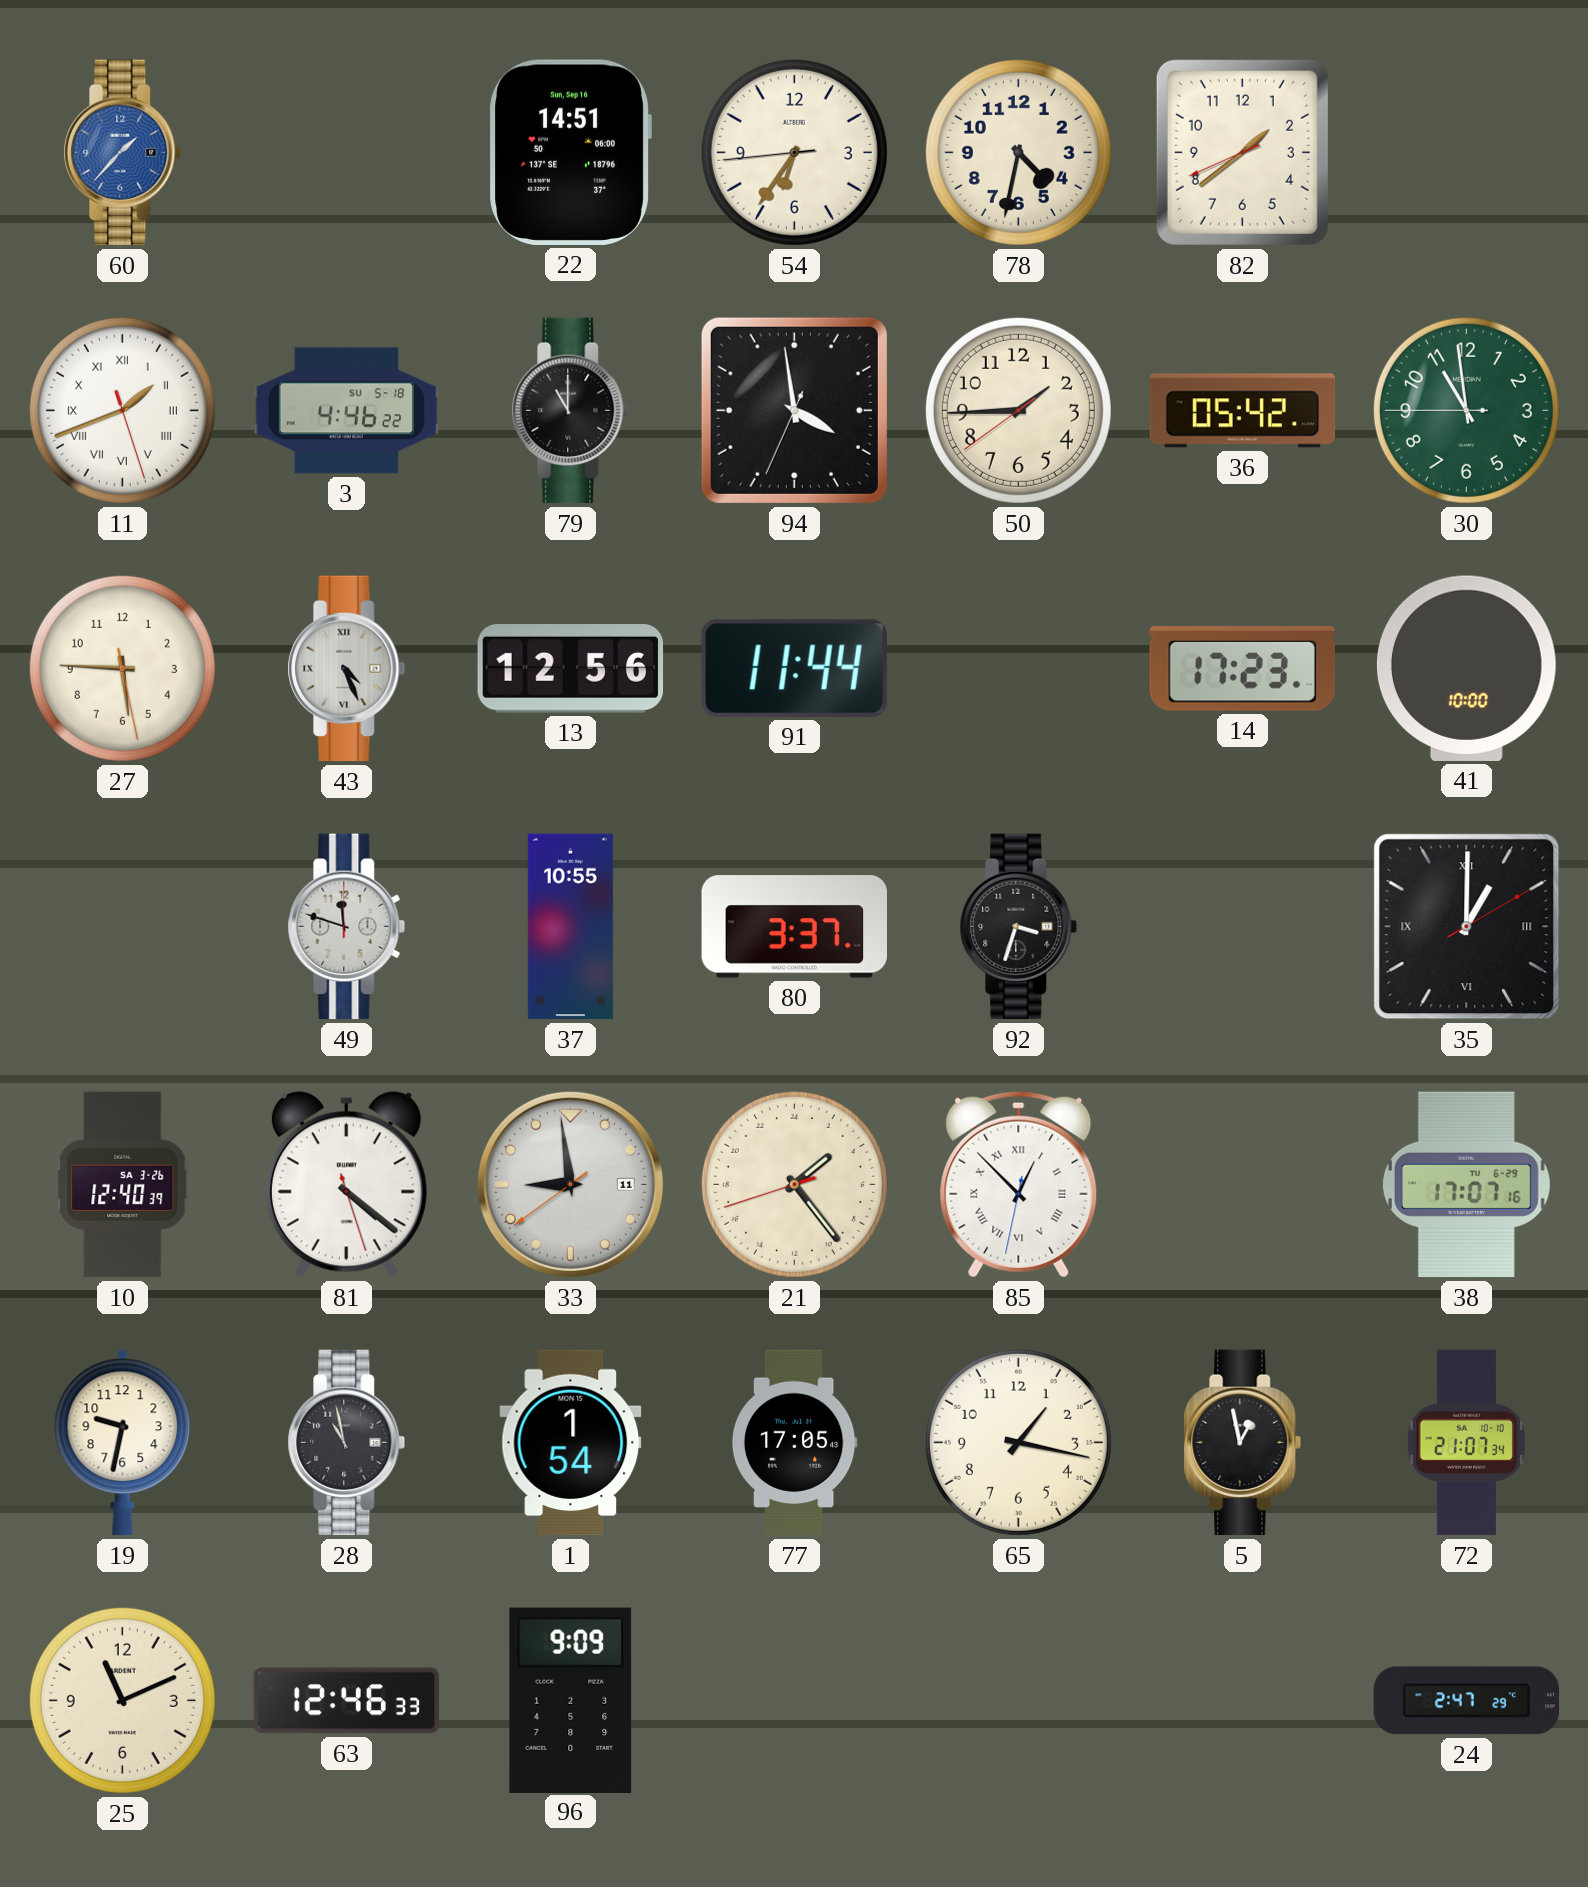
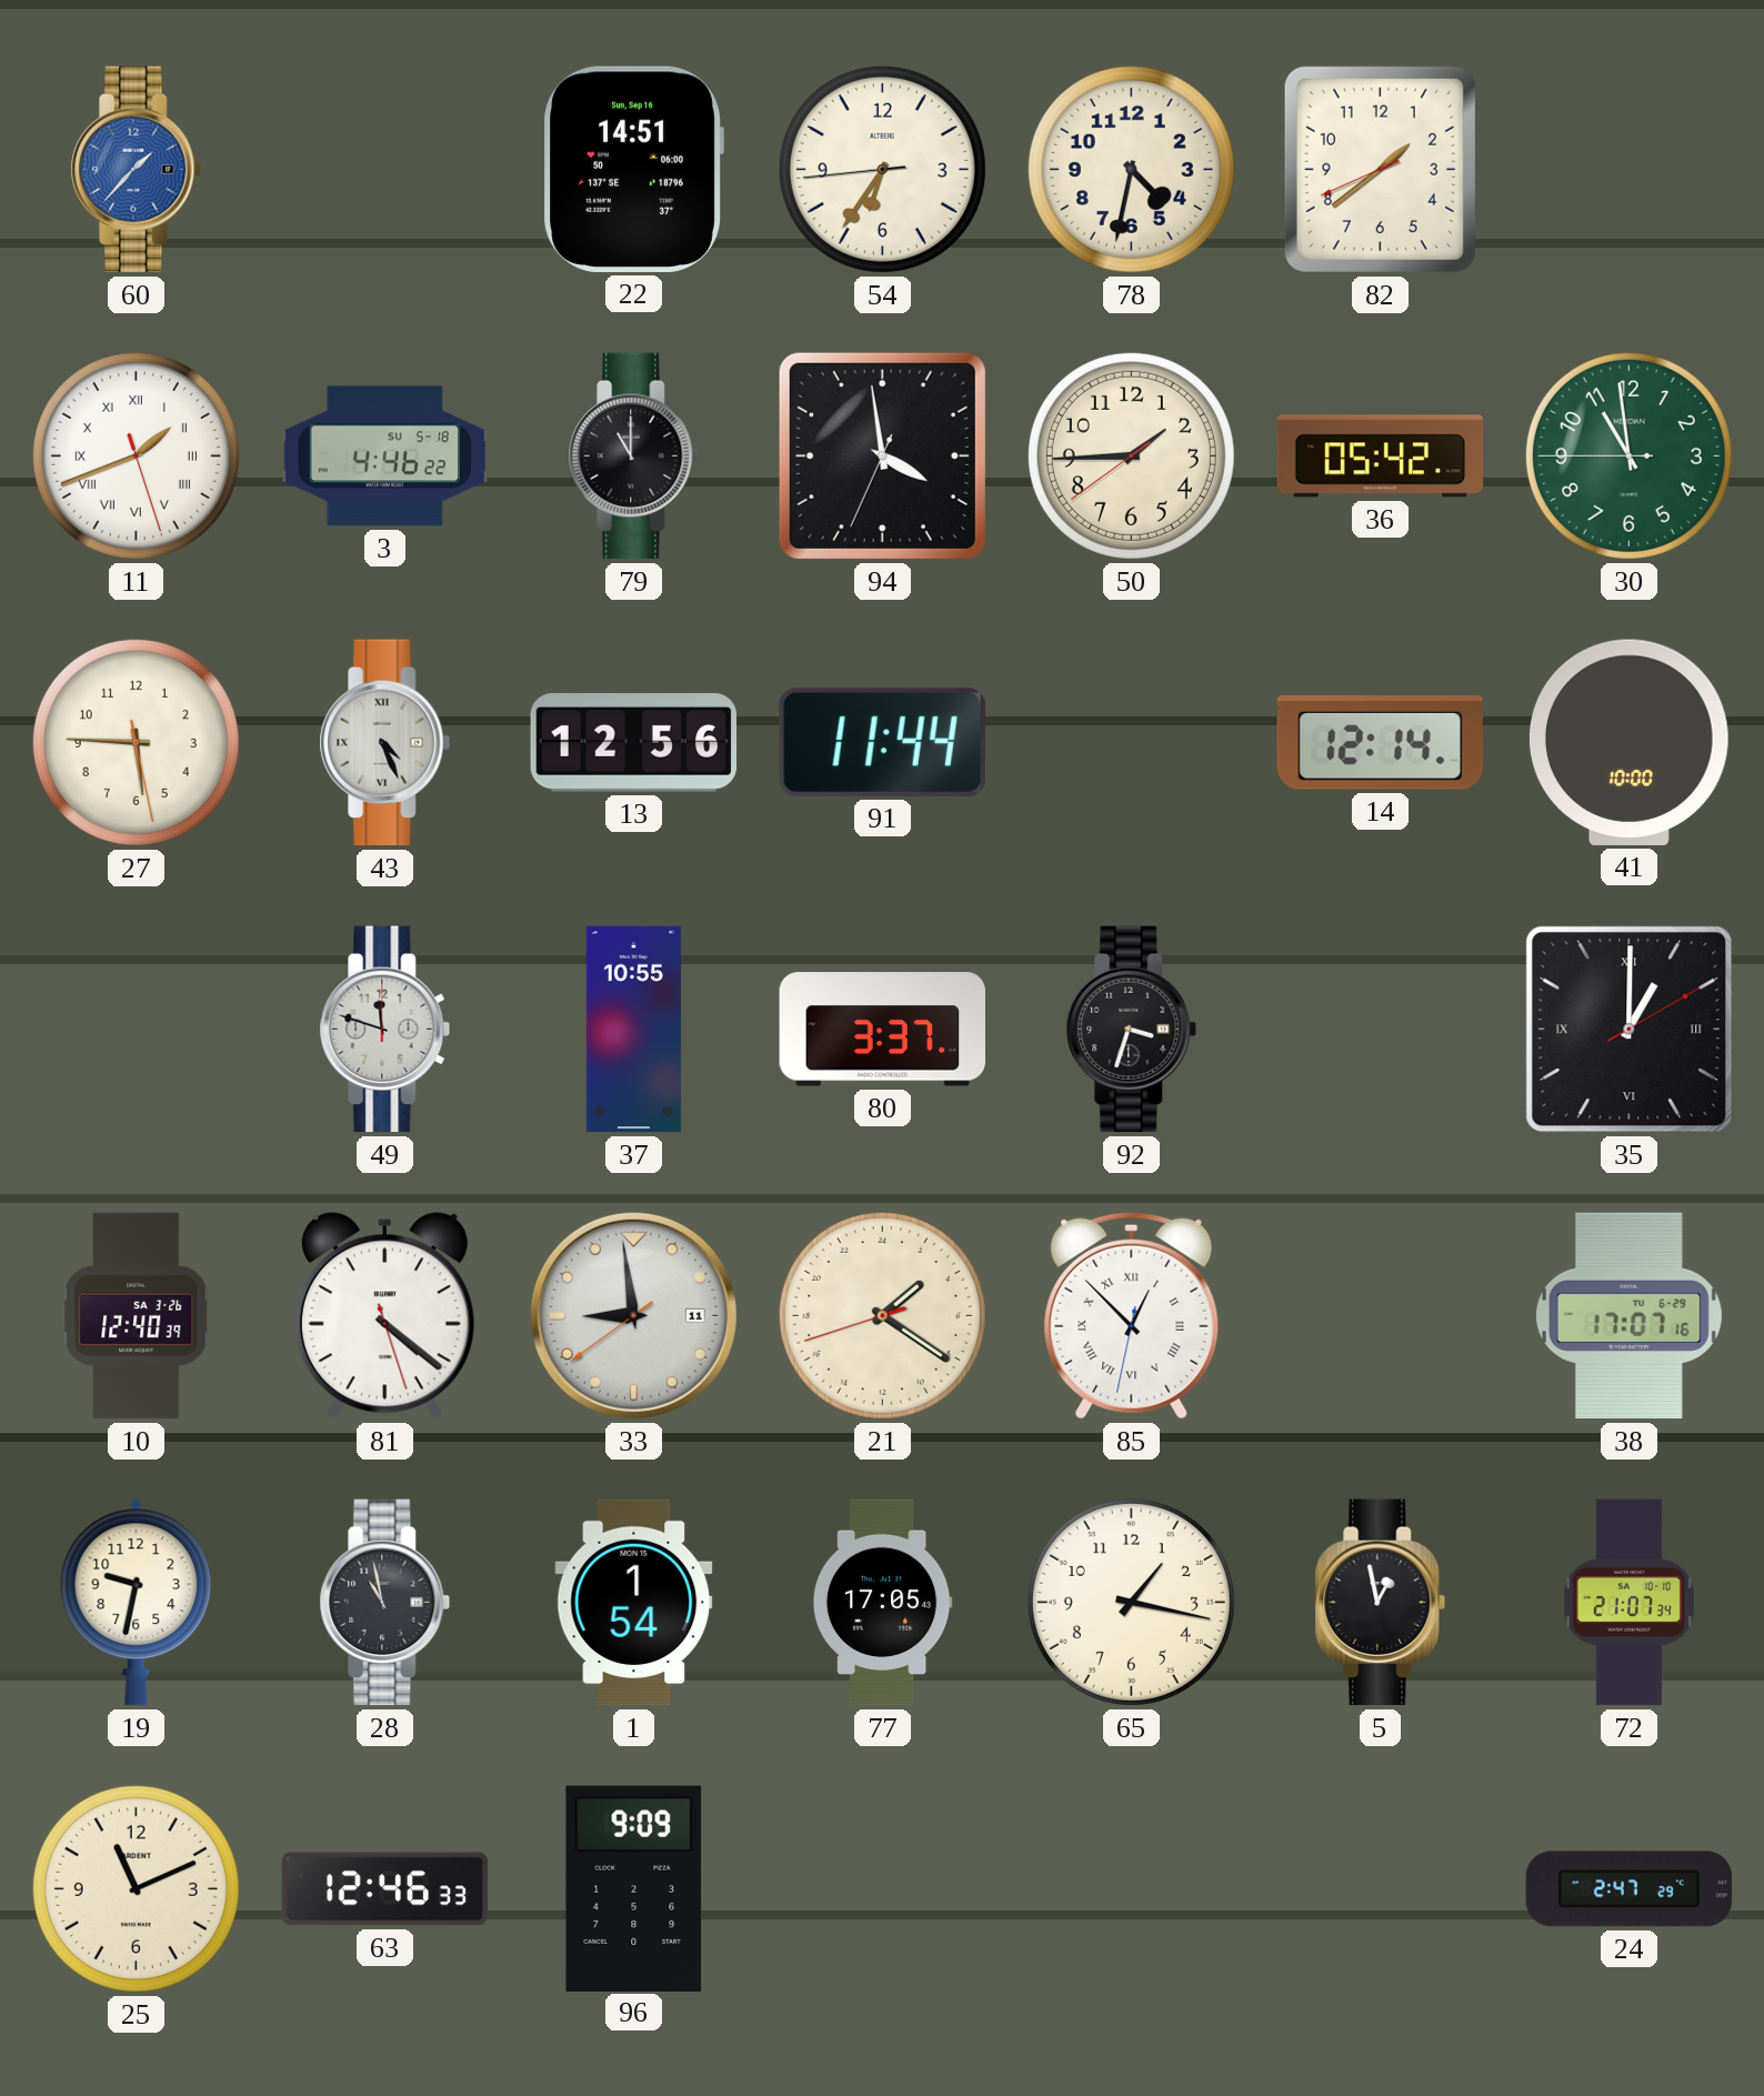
14: 17:23 -> 12:14 (1380, 743)
21: 3:23 -> 3:20 (882, 1315)
